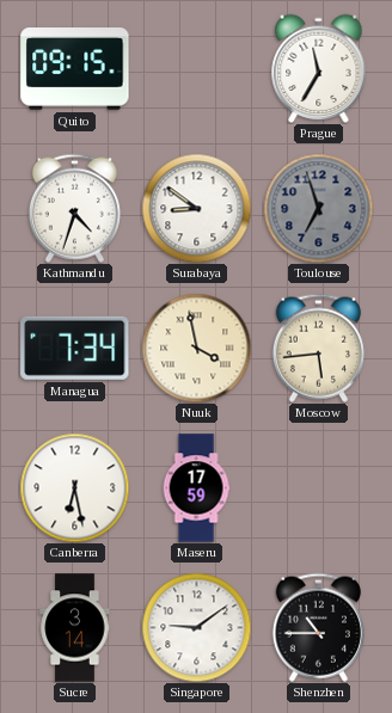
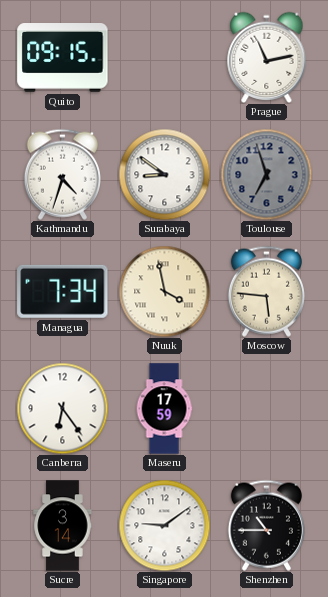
Prague: 11:35 -> 11:13 (267, 57)
Moscow: 5:44 -> 5:46 (266, 291)
Canberra: 6:28 -> 6:24 (62, 408)
